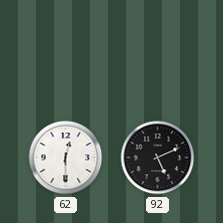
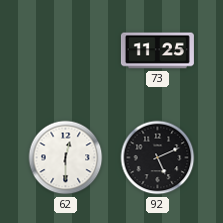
73: none -> 11:25 (157, 51)
